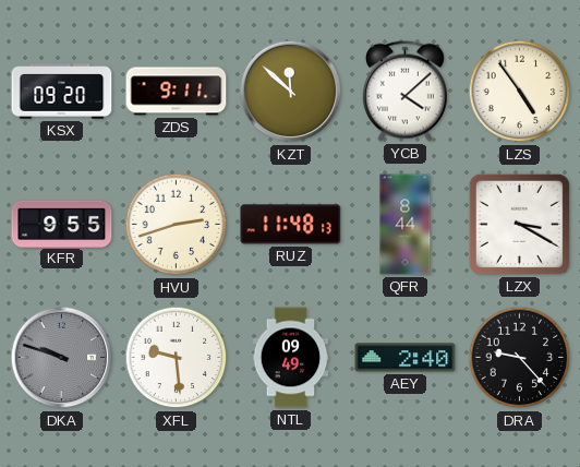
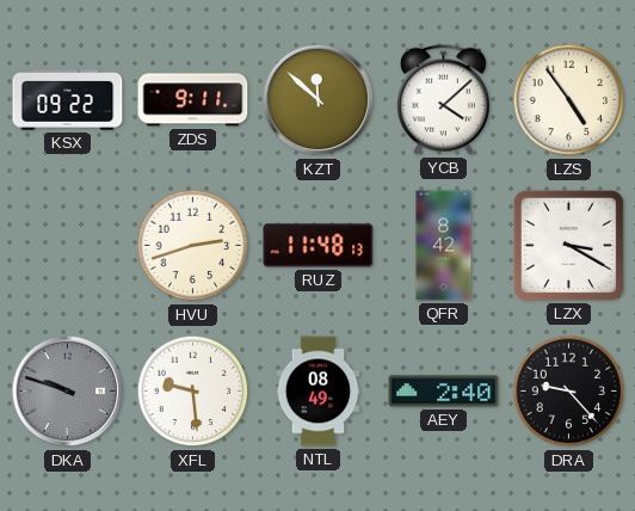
KSX: 09:20 -> 09:22 (68, 100)
KFR: 9:55 -> none (62, 224)
QFR: 8:44 -> 8:42 (444, 246)
NTL: 09:49 -> 08:49 (319, 392)
